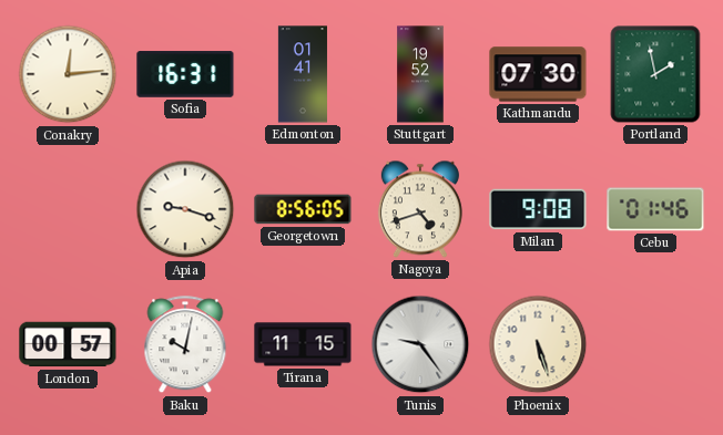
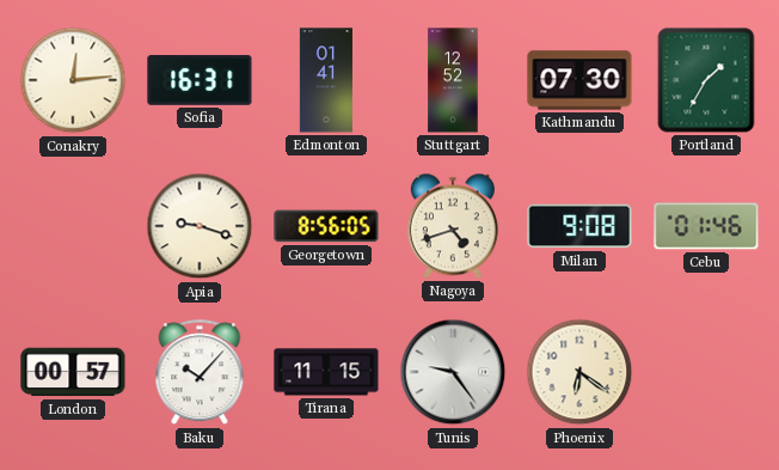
Stuttgart: 19:52 -> 12:52 (453, 80)
Portland: 1:58 -> 1:35 (706, 80)
Baku: 10:02 -> 10:07 (200, 373)
Phoenix: 5:27 -> 6:21 (579, 372)
